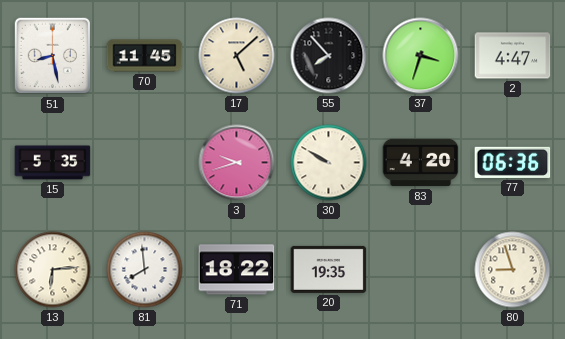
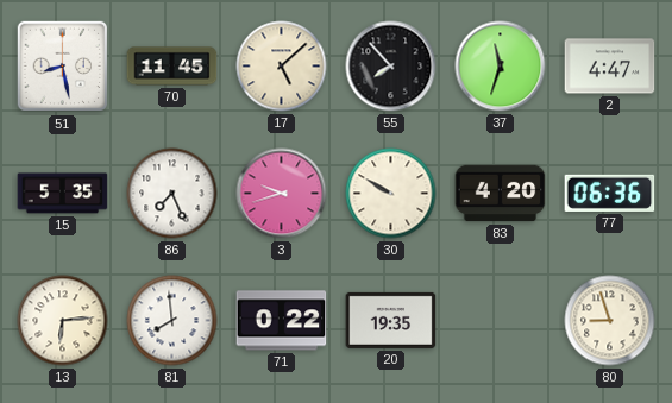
37: 3:33 -> 11:33 (501, 67)
86: none -> 7:26 (172, 194)
71: 18:22 -> 0:22 (282, 321)
